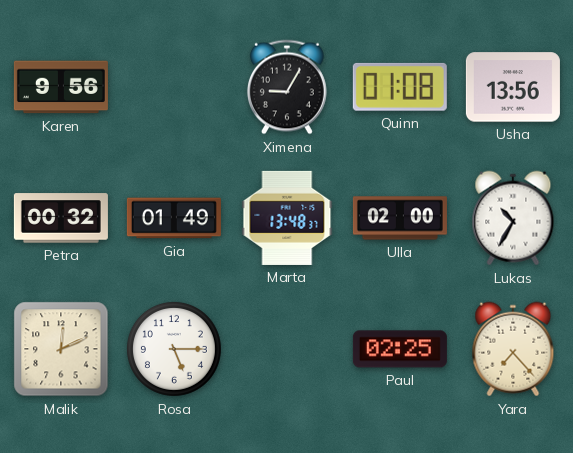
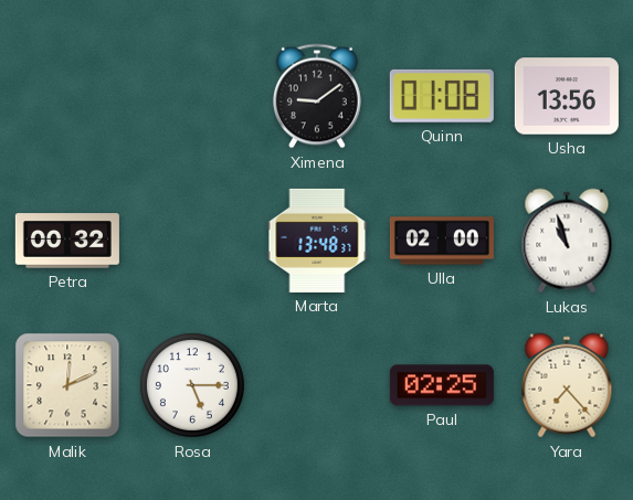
Karen: 9:56 -> none (61, 87)
Ximena: 9:05 -> 9:09 (317, 96)
Gia: 01:49 -> none (174, 218)
Lukas: 10:35 -> 10:57 (567, 241)
